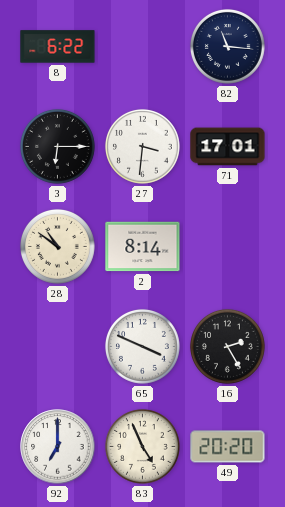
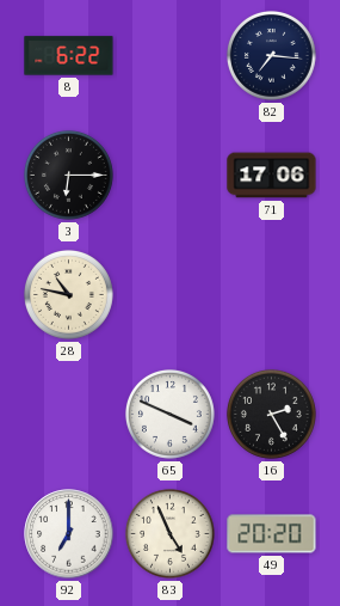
82: 11:16 -> 7:16 (271, 55)
27: 3:31 -> none (142, 146)
71: 17:01 -> 17:06 (272, 176)
28: 10:51 -> 10:47 (68, 294)
2: 8:14 -> none (143, 247)
